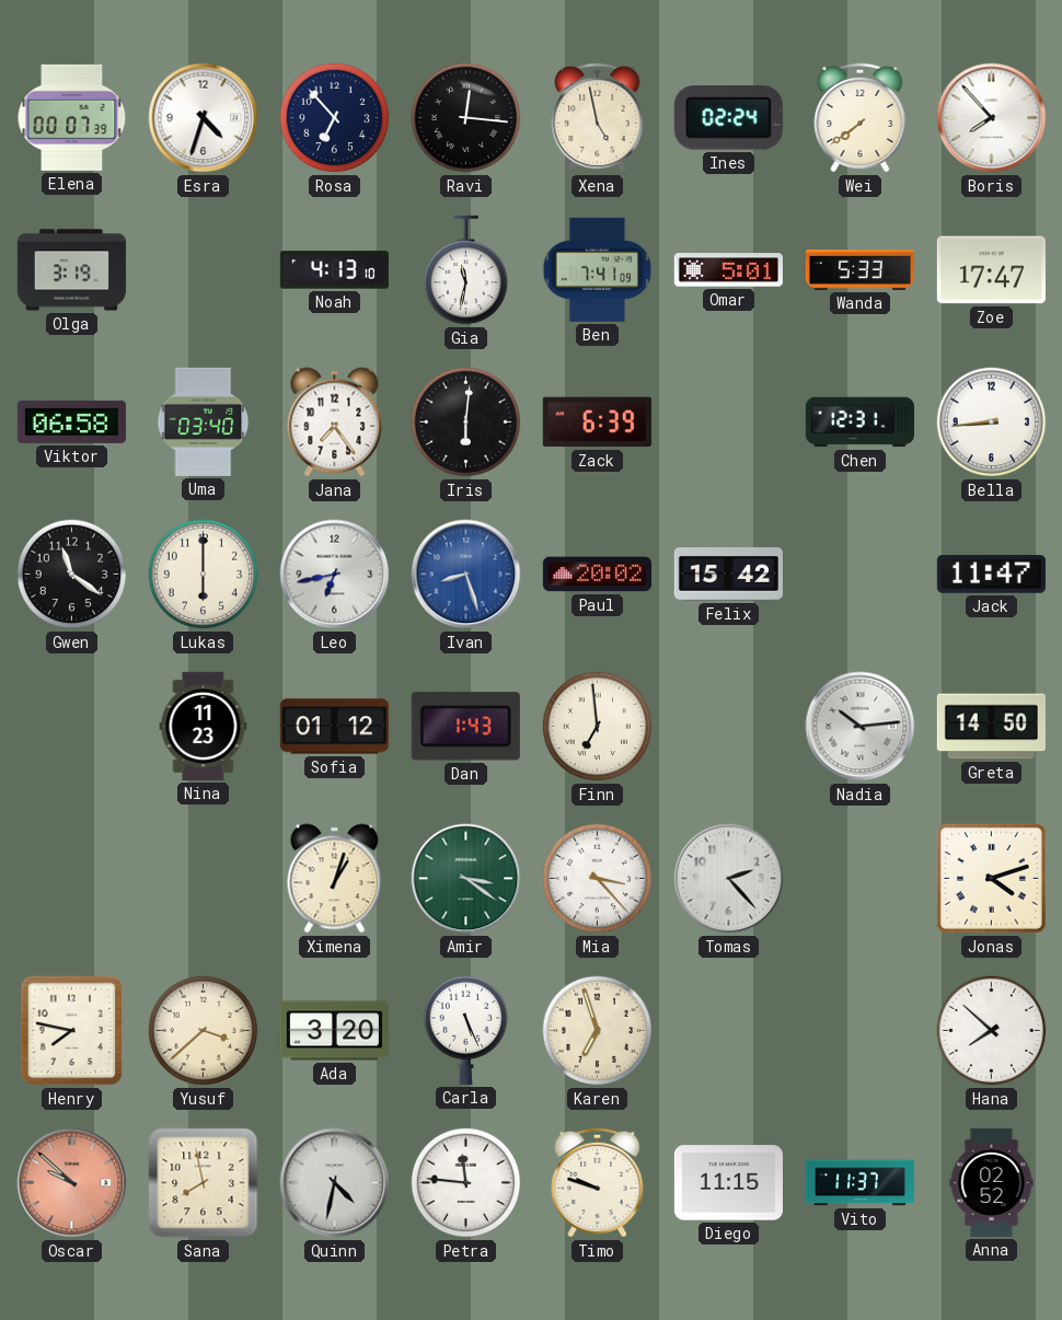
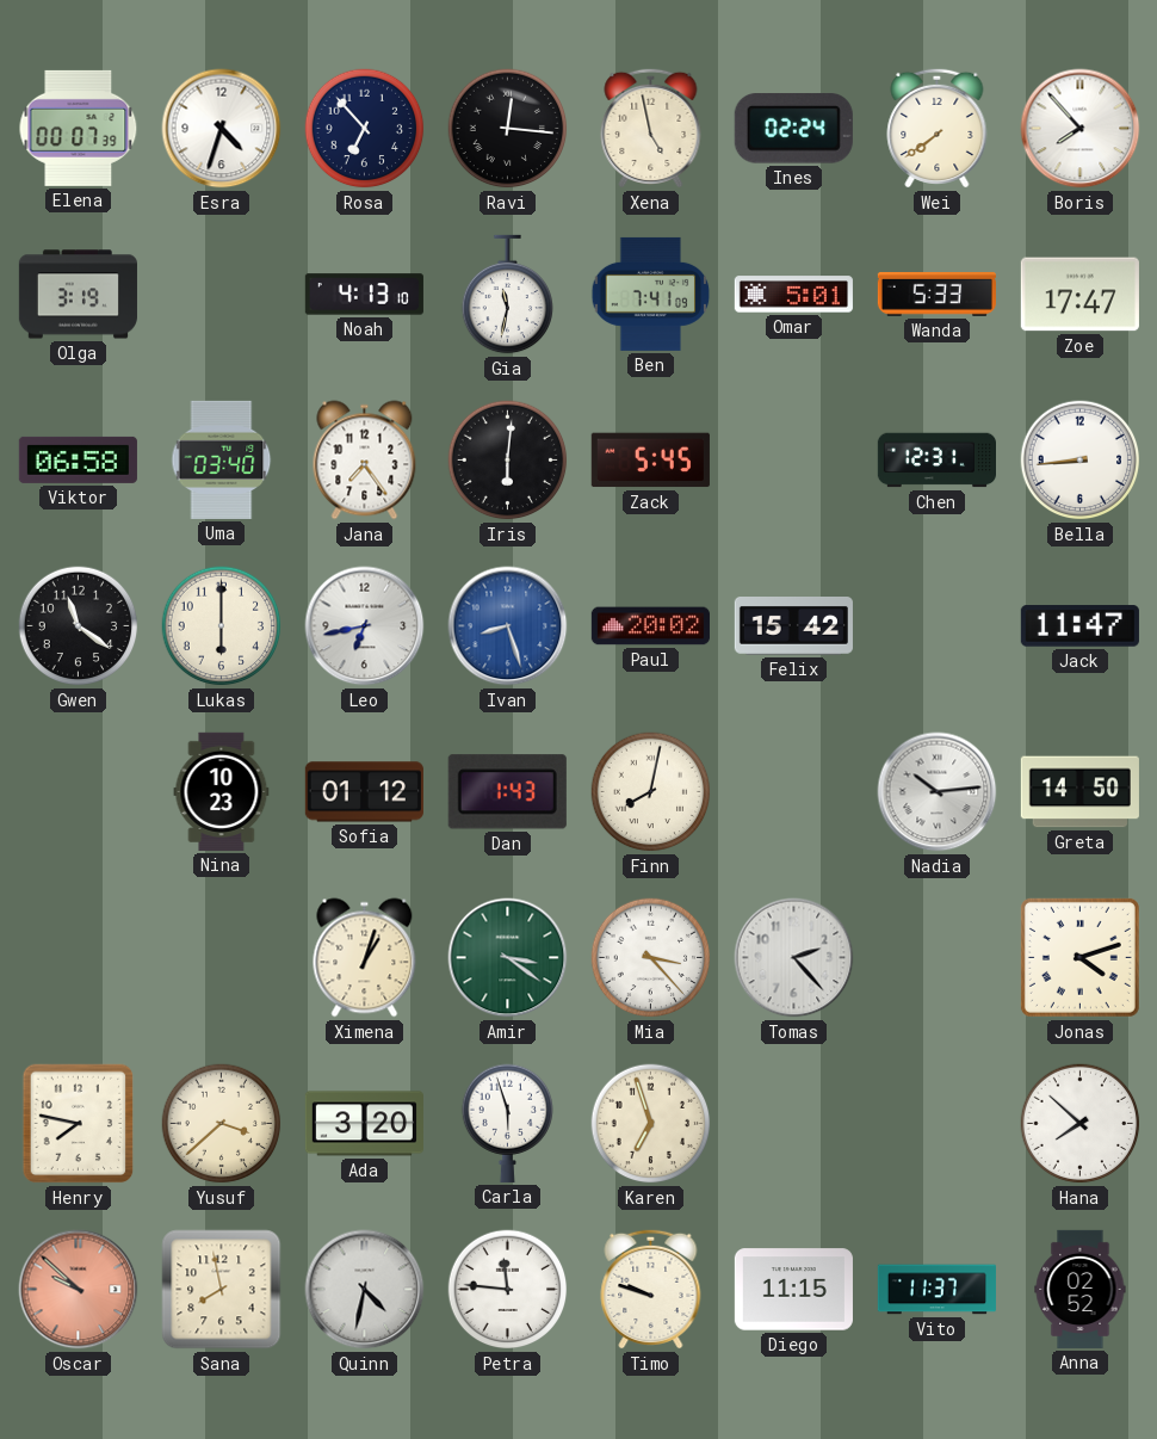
Zack: 6:39 -> 5:45 (650, 461)
Nina: 11:23 -> 10:23 (222, 791)
Finn: 6:59 -> 8:02 (651, 792)
Carla: 5:26 -> 5:57 (507, 1123)
